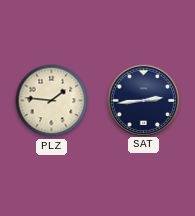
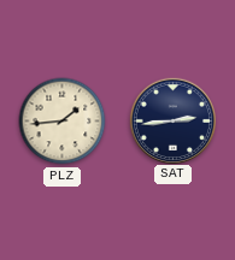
PLZ: 1:46 -> 1:44 (63, 122)
